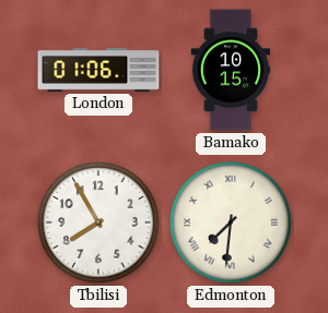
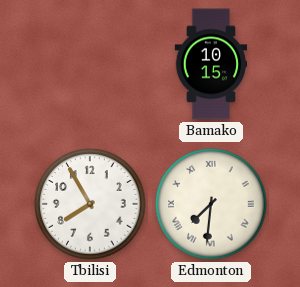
London: 01:06 -> none (98, 70)
